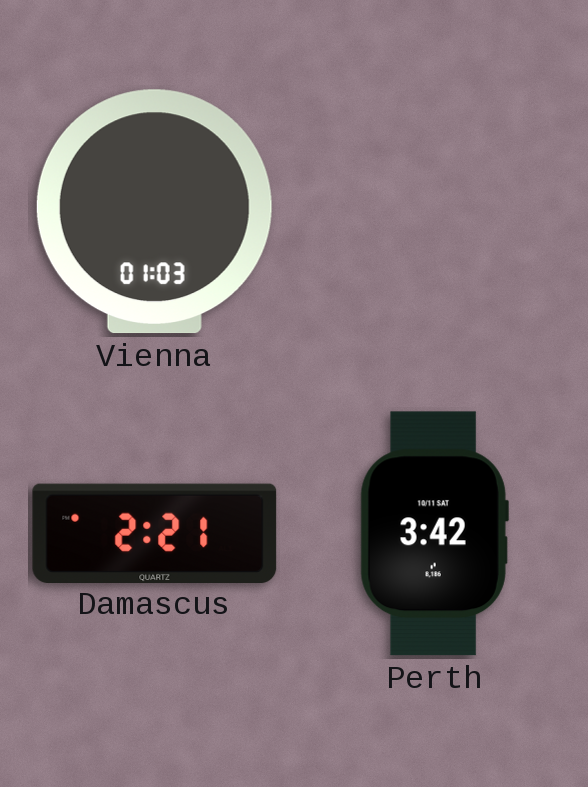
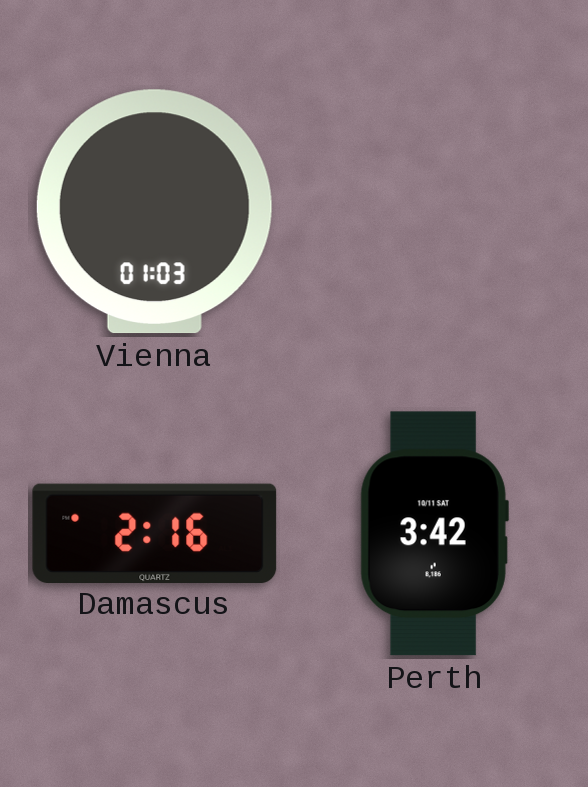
Damascus: 2:21 -> 2:16 (155, 533)
